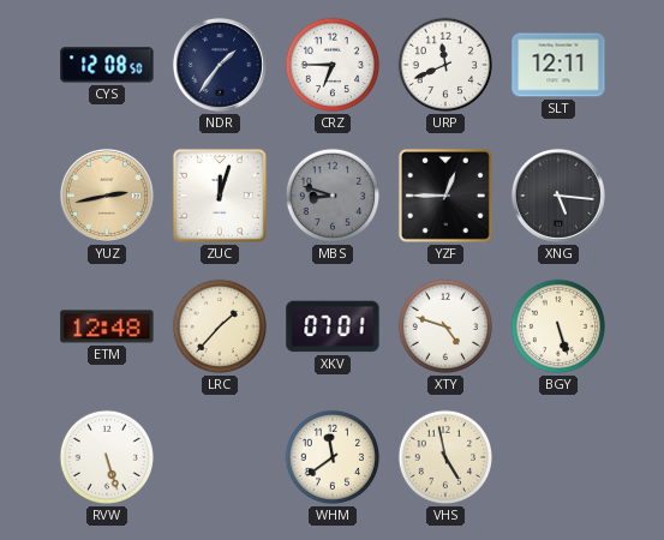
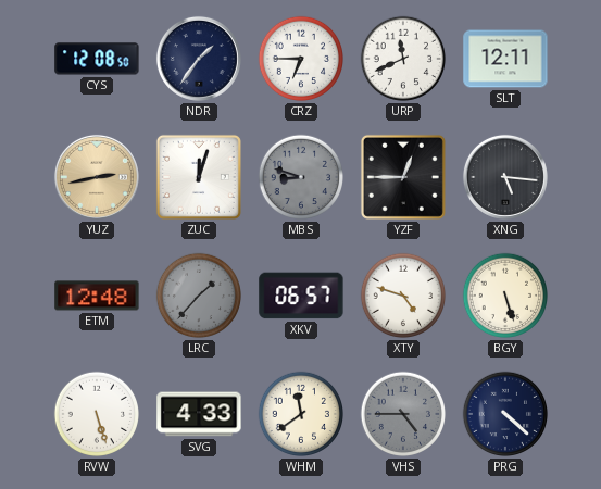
LRC dial: cream -> grey (199, 296)
XKV: 07:01 -> 06:57 (301, 296)
SVG: none -> 4:33 (199, 414)
VHS: 4:58 -> 4:45 (403, 414)
VHS dial: cream -> grey (403, 414)
PRG: none -> 4:22 (505, 414)
